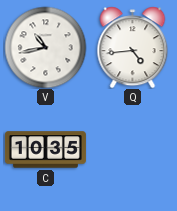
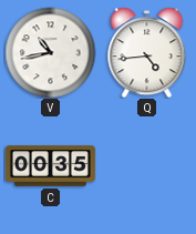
C: 10:35 -> 00:35 (50, 166)
